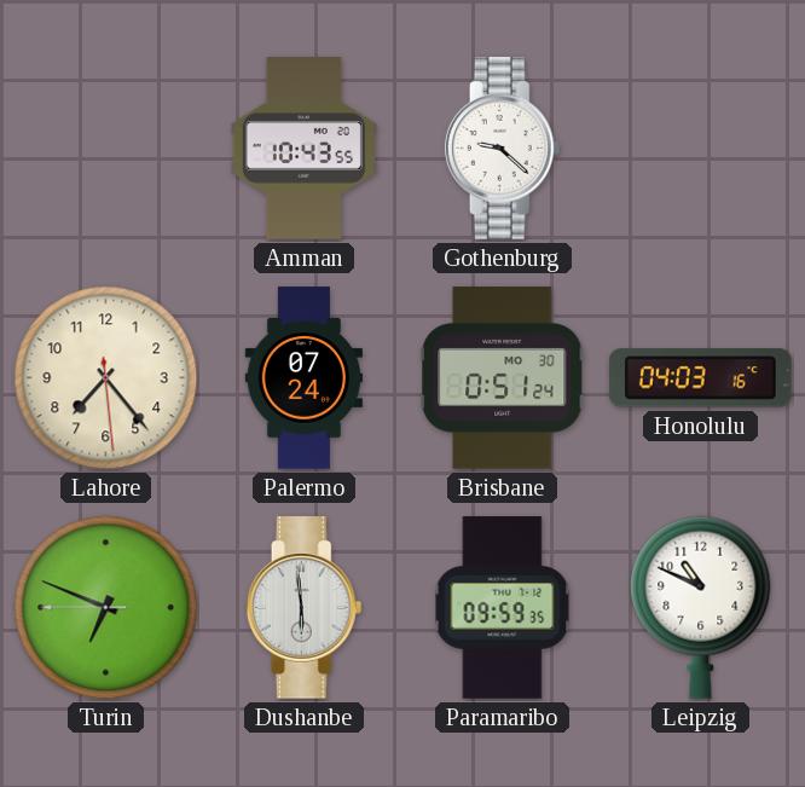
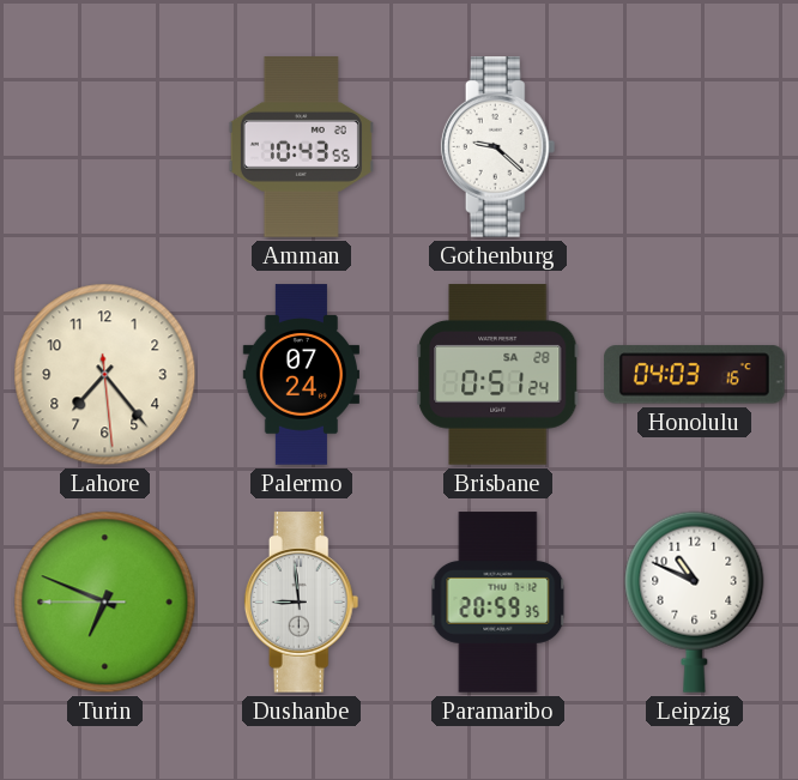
Brisbane date: MO 30 -> SA 28 (498, 375)
Dushanbe: 5:59 -> 8:59 (302, 603)
Paramaribo: 09:59 -> 20:59 (498, 603)
